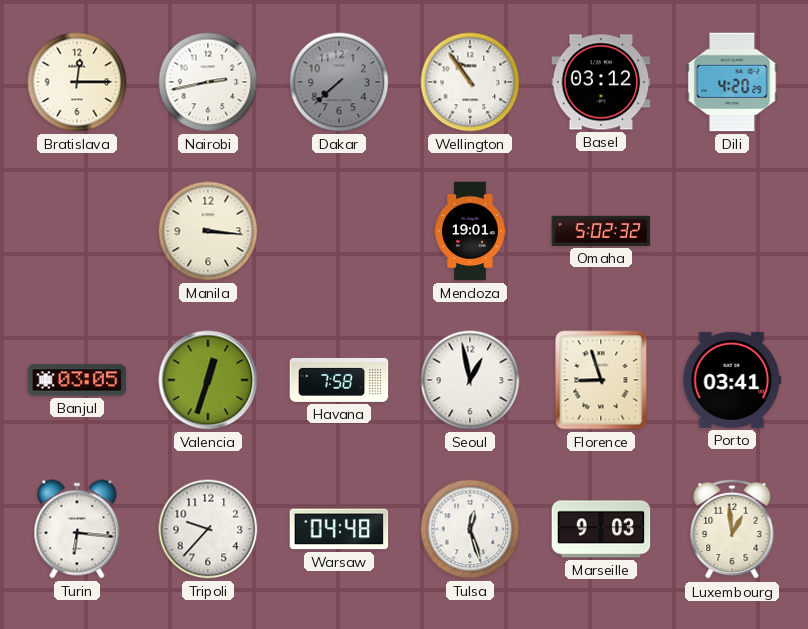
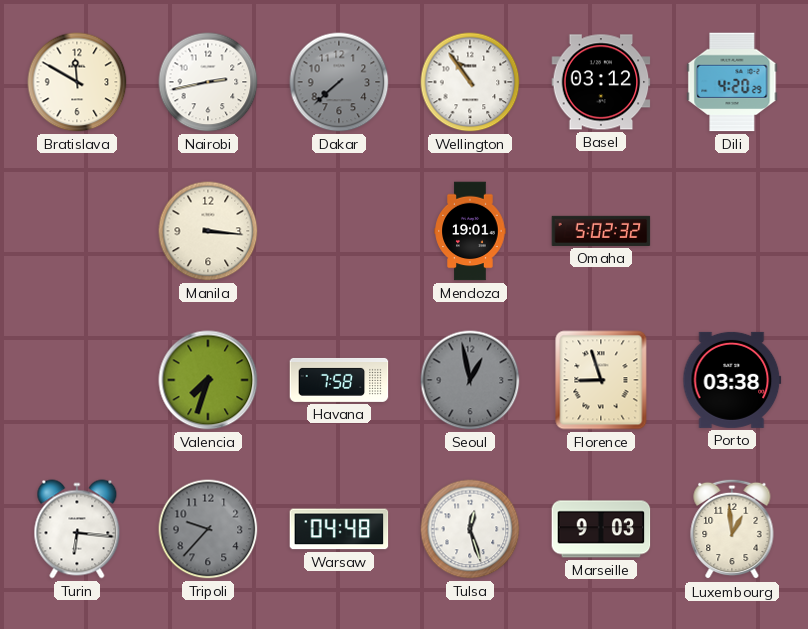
Bratislava: 12:15 -> 11:50 (77, 82)
Banjul: 03:05 -> none (77, 380)
Valencia: 12:33 -> 7:33 (208, 380)
Seoul dial: white -> grey (470, 380)
Porto: 03:41 -> 03:38 (732, 380)
Tripoli dial: white -> grey (208, 529)
